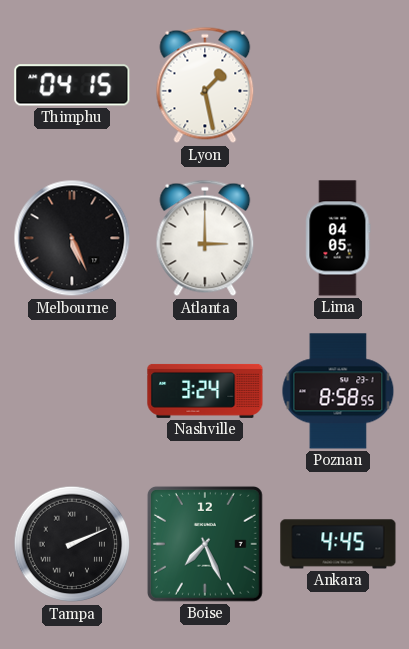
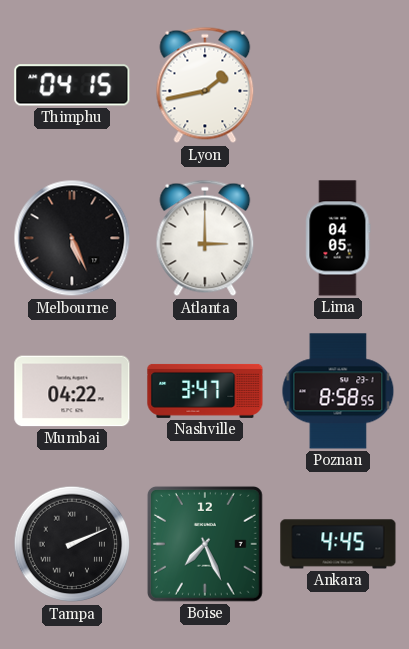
Lyon: 1:28 -> 1:43 (205, 85)
Mumbai: none -> 04:22 (72, 391)
Nashville: 3:24 -> 3:47 (205, 391)
